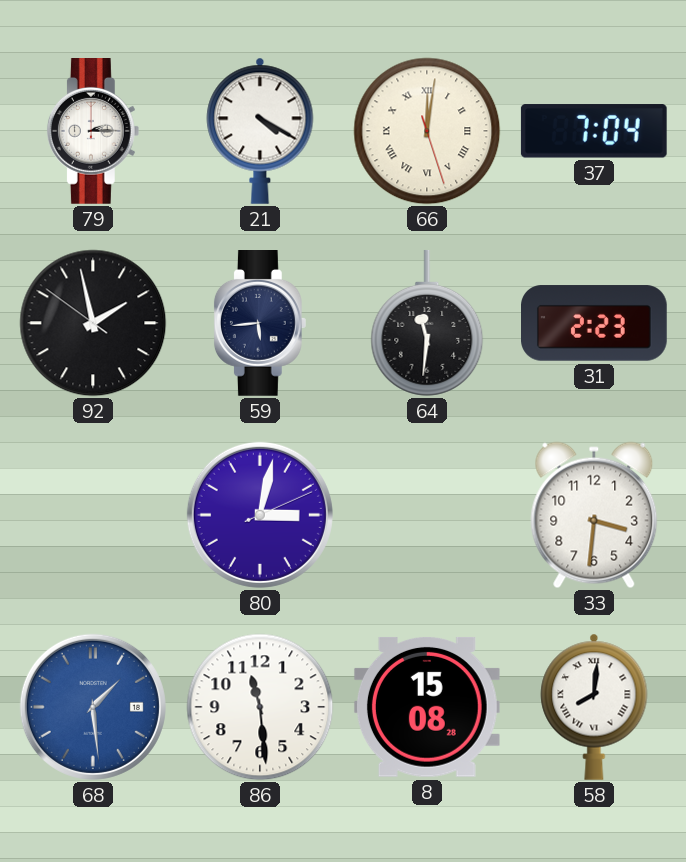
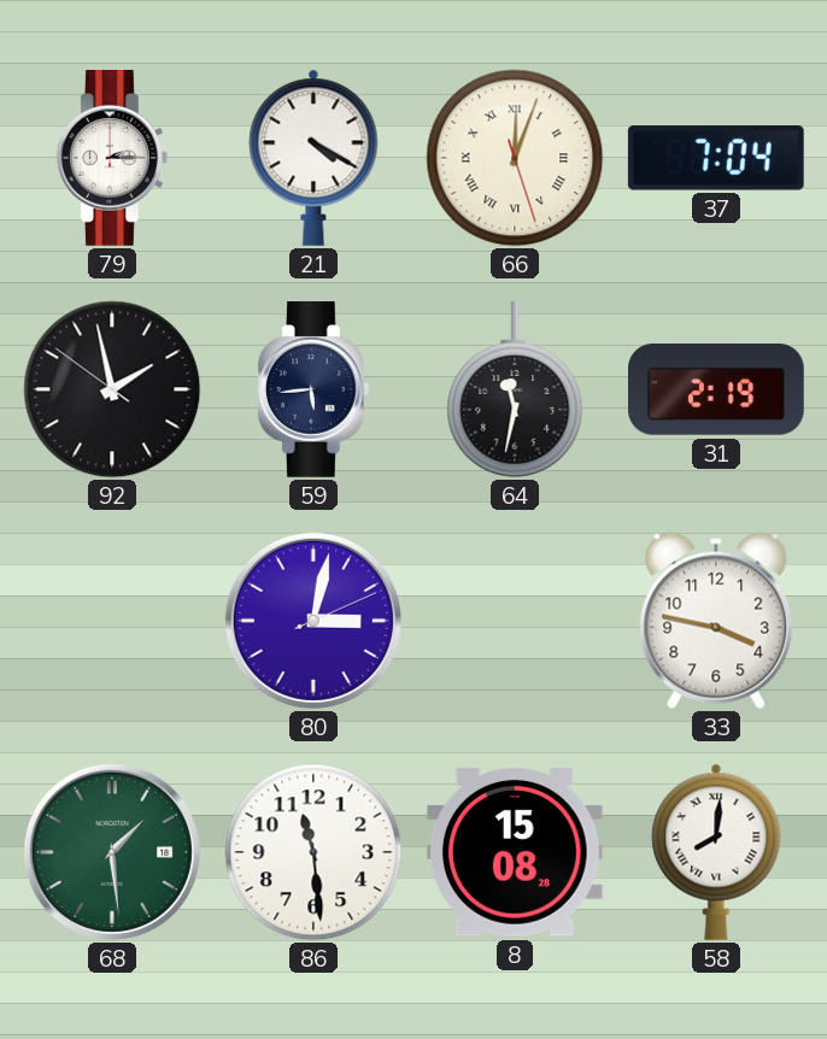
66: 12:01 -> 12:03 (515, 158)
64: 11:31 -> 11:32 (515, 389)
31: 2:23 -> 2:19 (717, 389)
33: 3:31 -> 3:47 (716, 621)
68 dial: blue -> green (112, 852)
